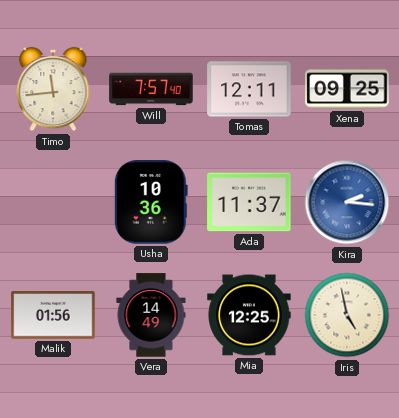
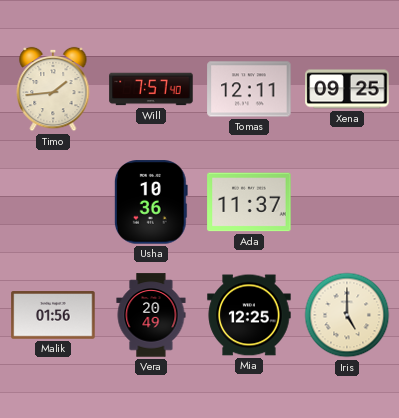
Timo: 11:44 -> 1:44 (53, 89)
Kira: 2:16 -> none (347, 202)
Vera: 14:49 -> 20:49 (151, 315)
Iris: 4:58 -> 5:00 (347, 315)
